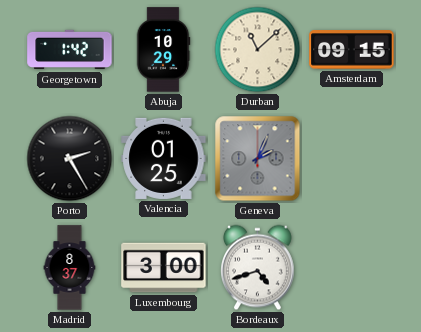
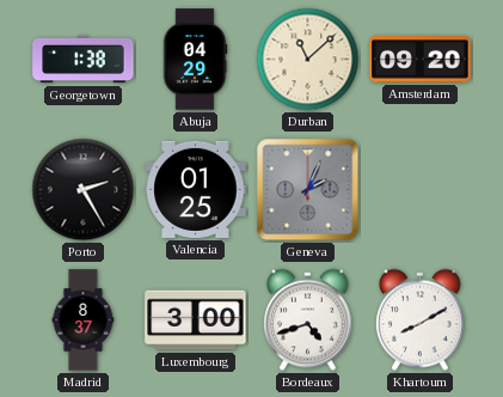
Georgetown: 1:42 -> 1:38 (84, 60)
Abuja: 10:29 -> 04:29 (195, 60)
Amsterdam: 09:15 -> 09:20 (421, 60)
Khartoum: none -> 8:10 (421, 320)
